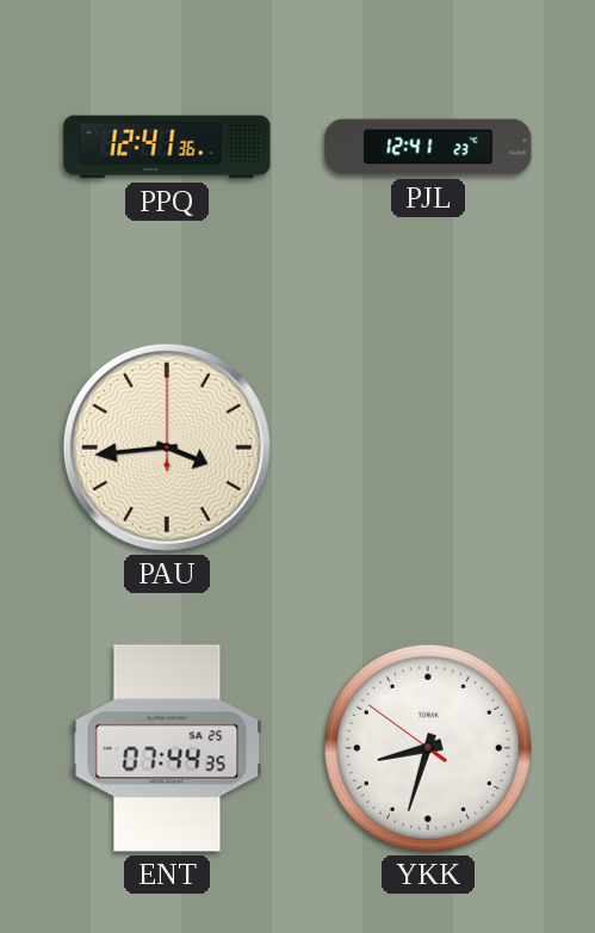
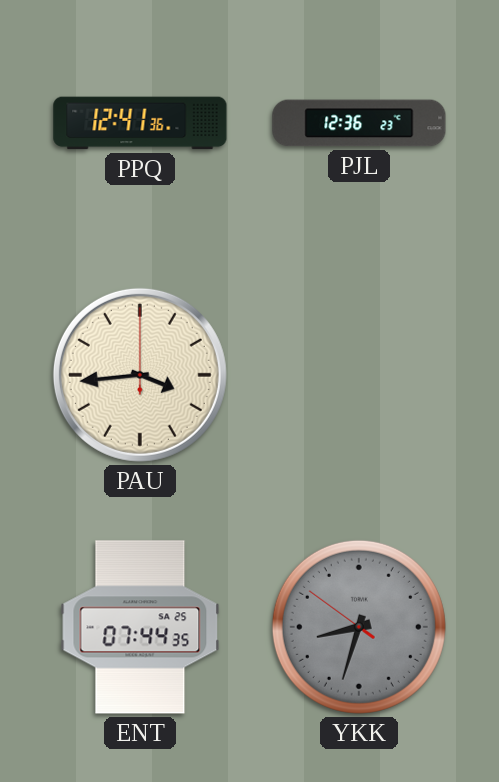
PJL: 12:41 -> 12:36 (359, 123)
YKK dial: white -> grey (359, 627)
